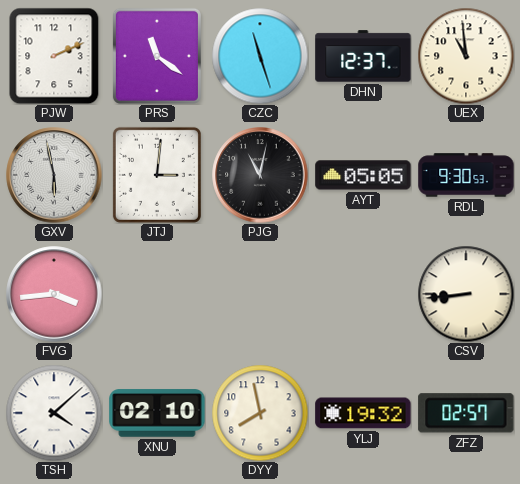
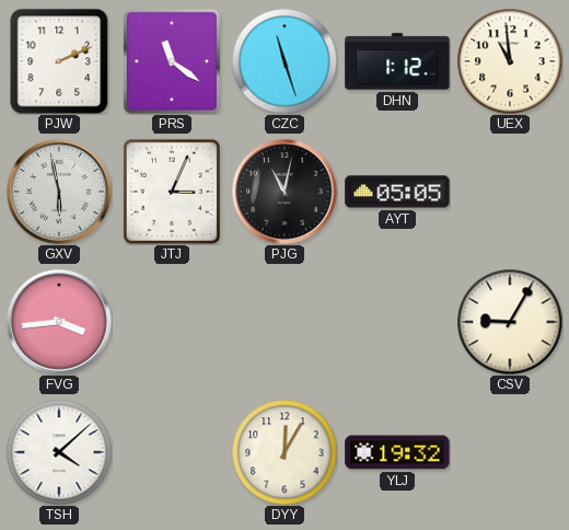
DHN: 12:37 -> 1:12 (397, 61)
JTJ: 3:01 -> 3:04 (172, 192)
RDL: 9:30 -> none (466, 175)
CSV: 8:44 -> 9:05 (510, 322)
XNU: 02:10 -> none (157, 413)
DYY: 7:58 -> 12:05 (284, 452)
ZFZ: 02:57 -> none (466, 413)
